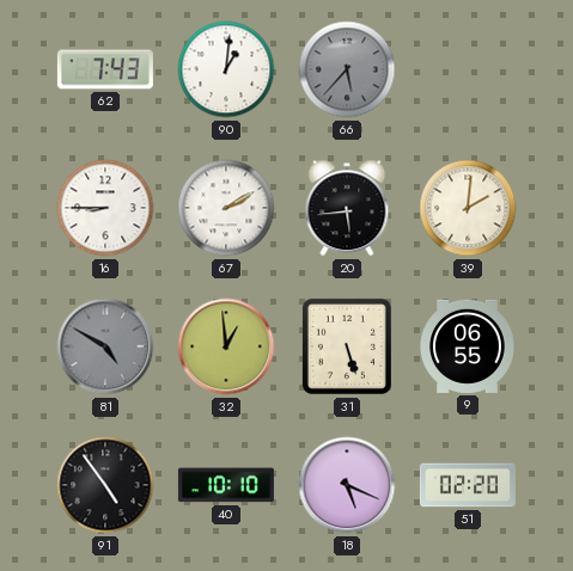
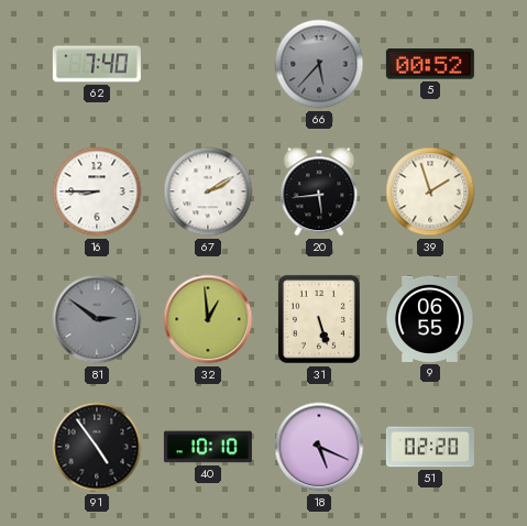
62: 7:43 -> 7:40 (97, 64)
90: 1:01 -> none (226, 69)
5: none -> 00:52 (430, 64)
39: 2:01 -> 1:57 (430, 191)
81: 4:50 -> 2:51 (97, 319)
